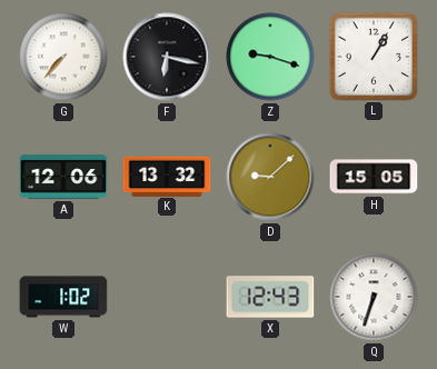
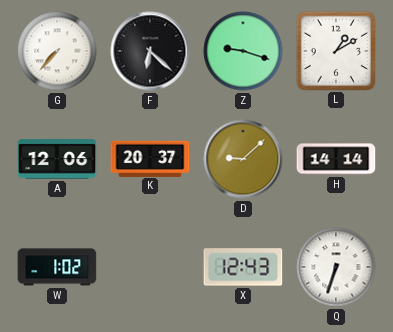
F: 6:17 -> 6:22 (150, 51)
L: 1:05 -> 1:10 (335, 50)
K: 13:32 -> 20:37 (150, 158)
H: 15:05 -> 14:14 (336, 159)
